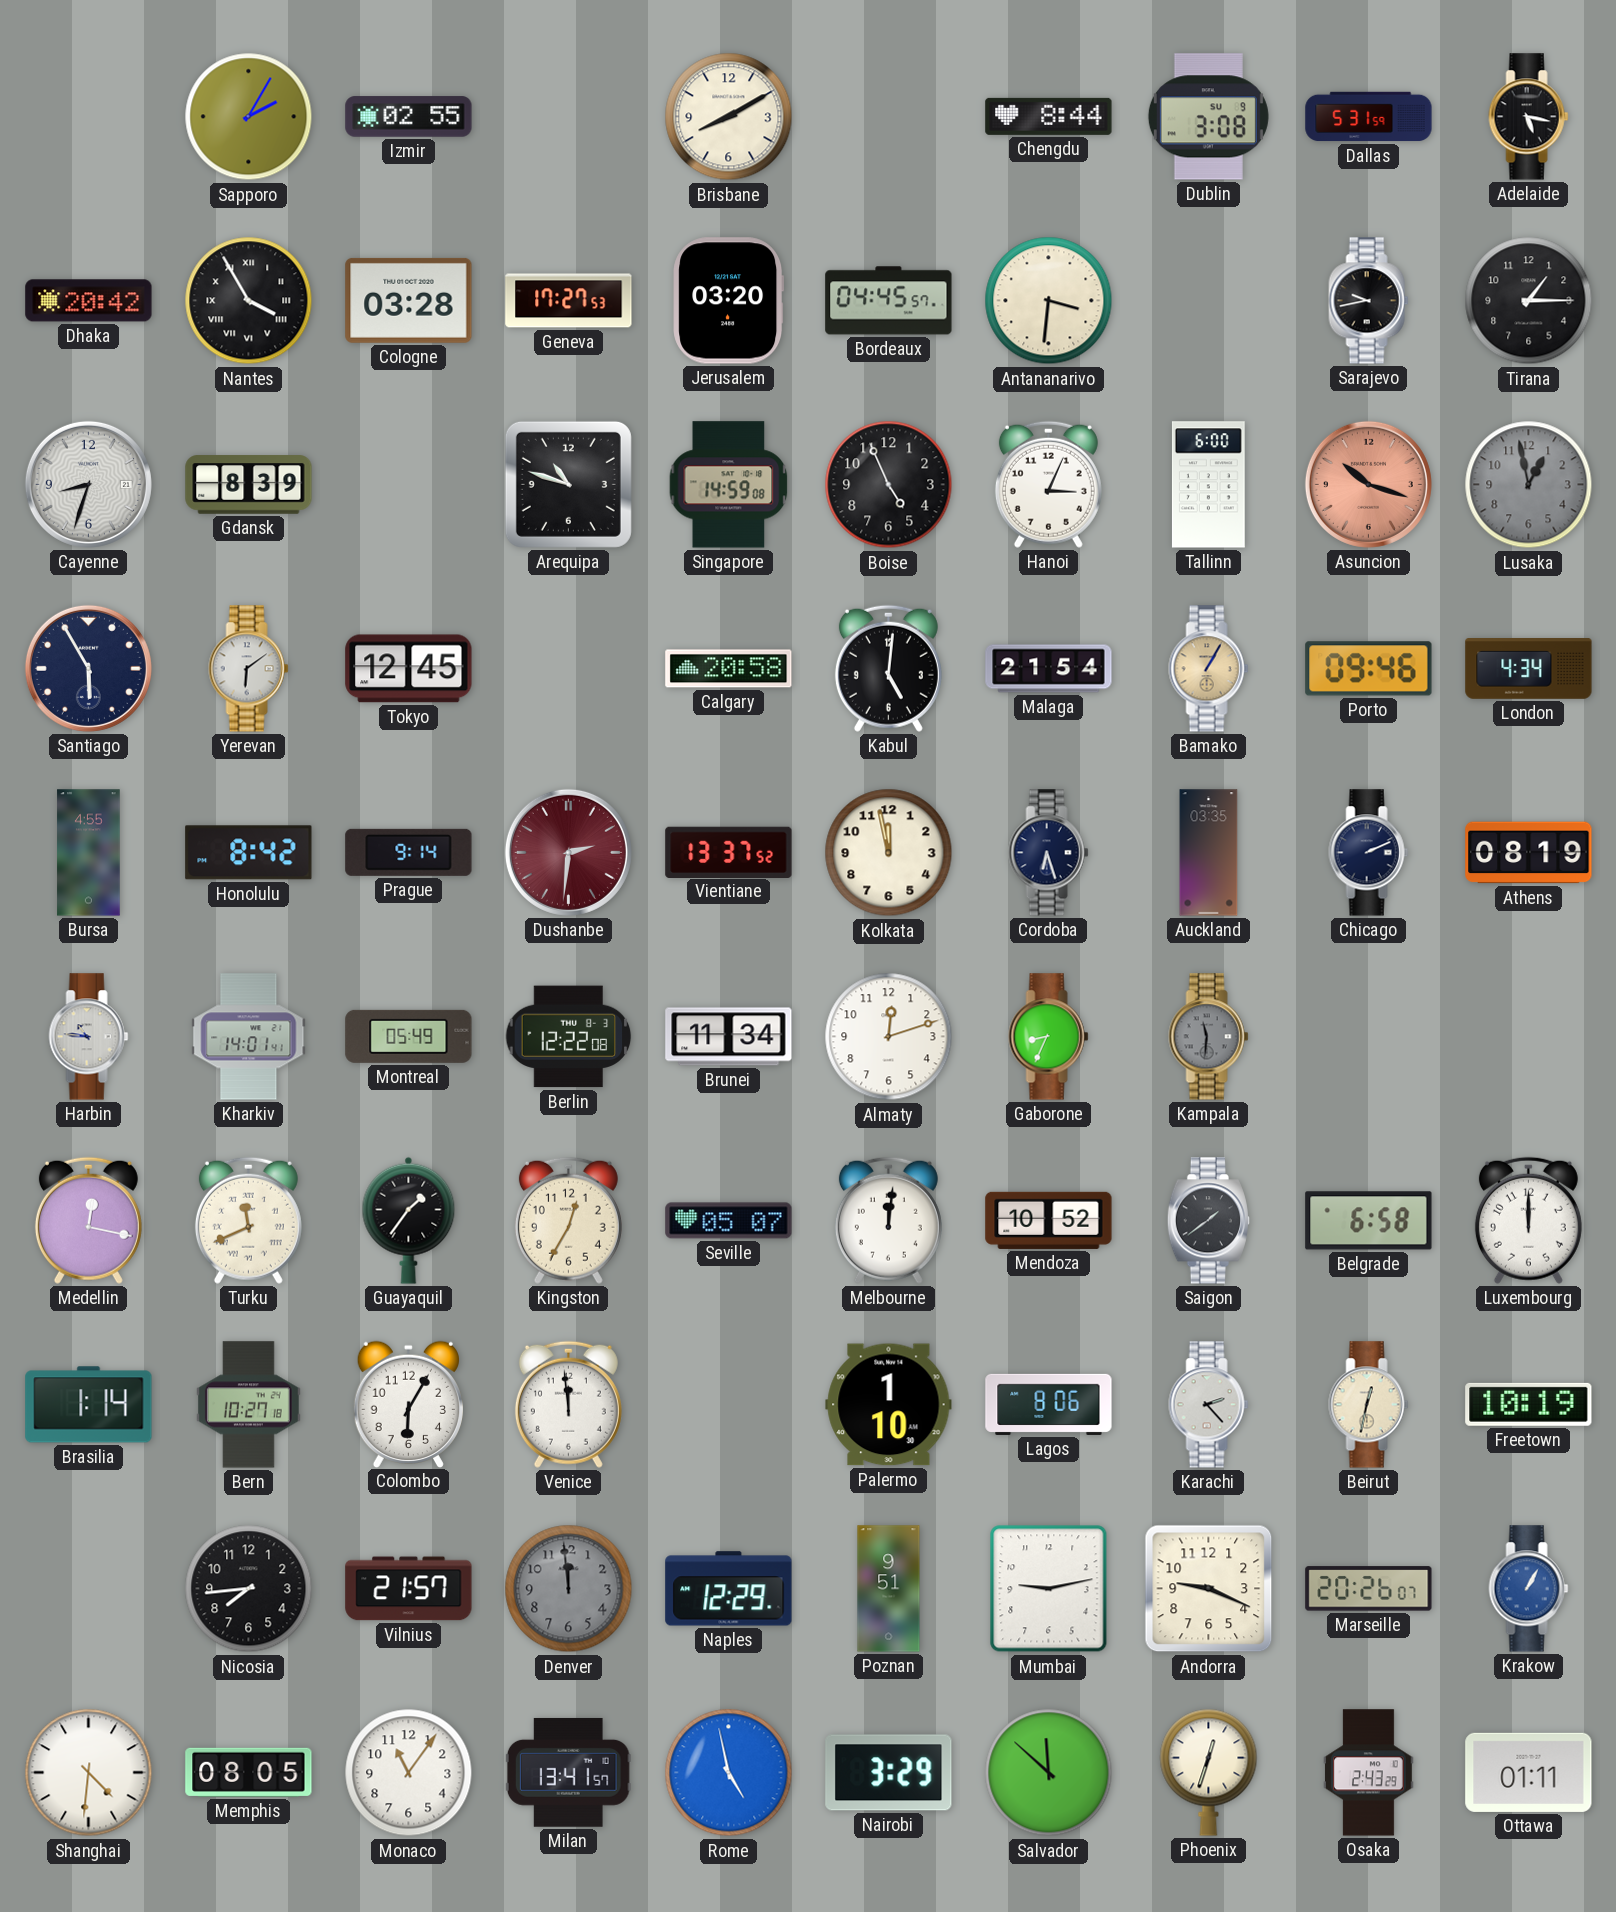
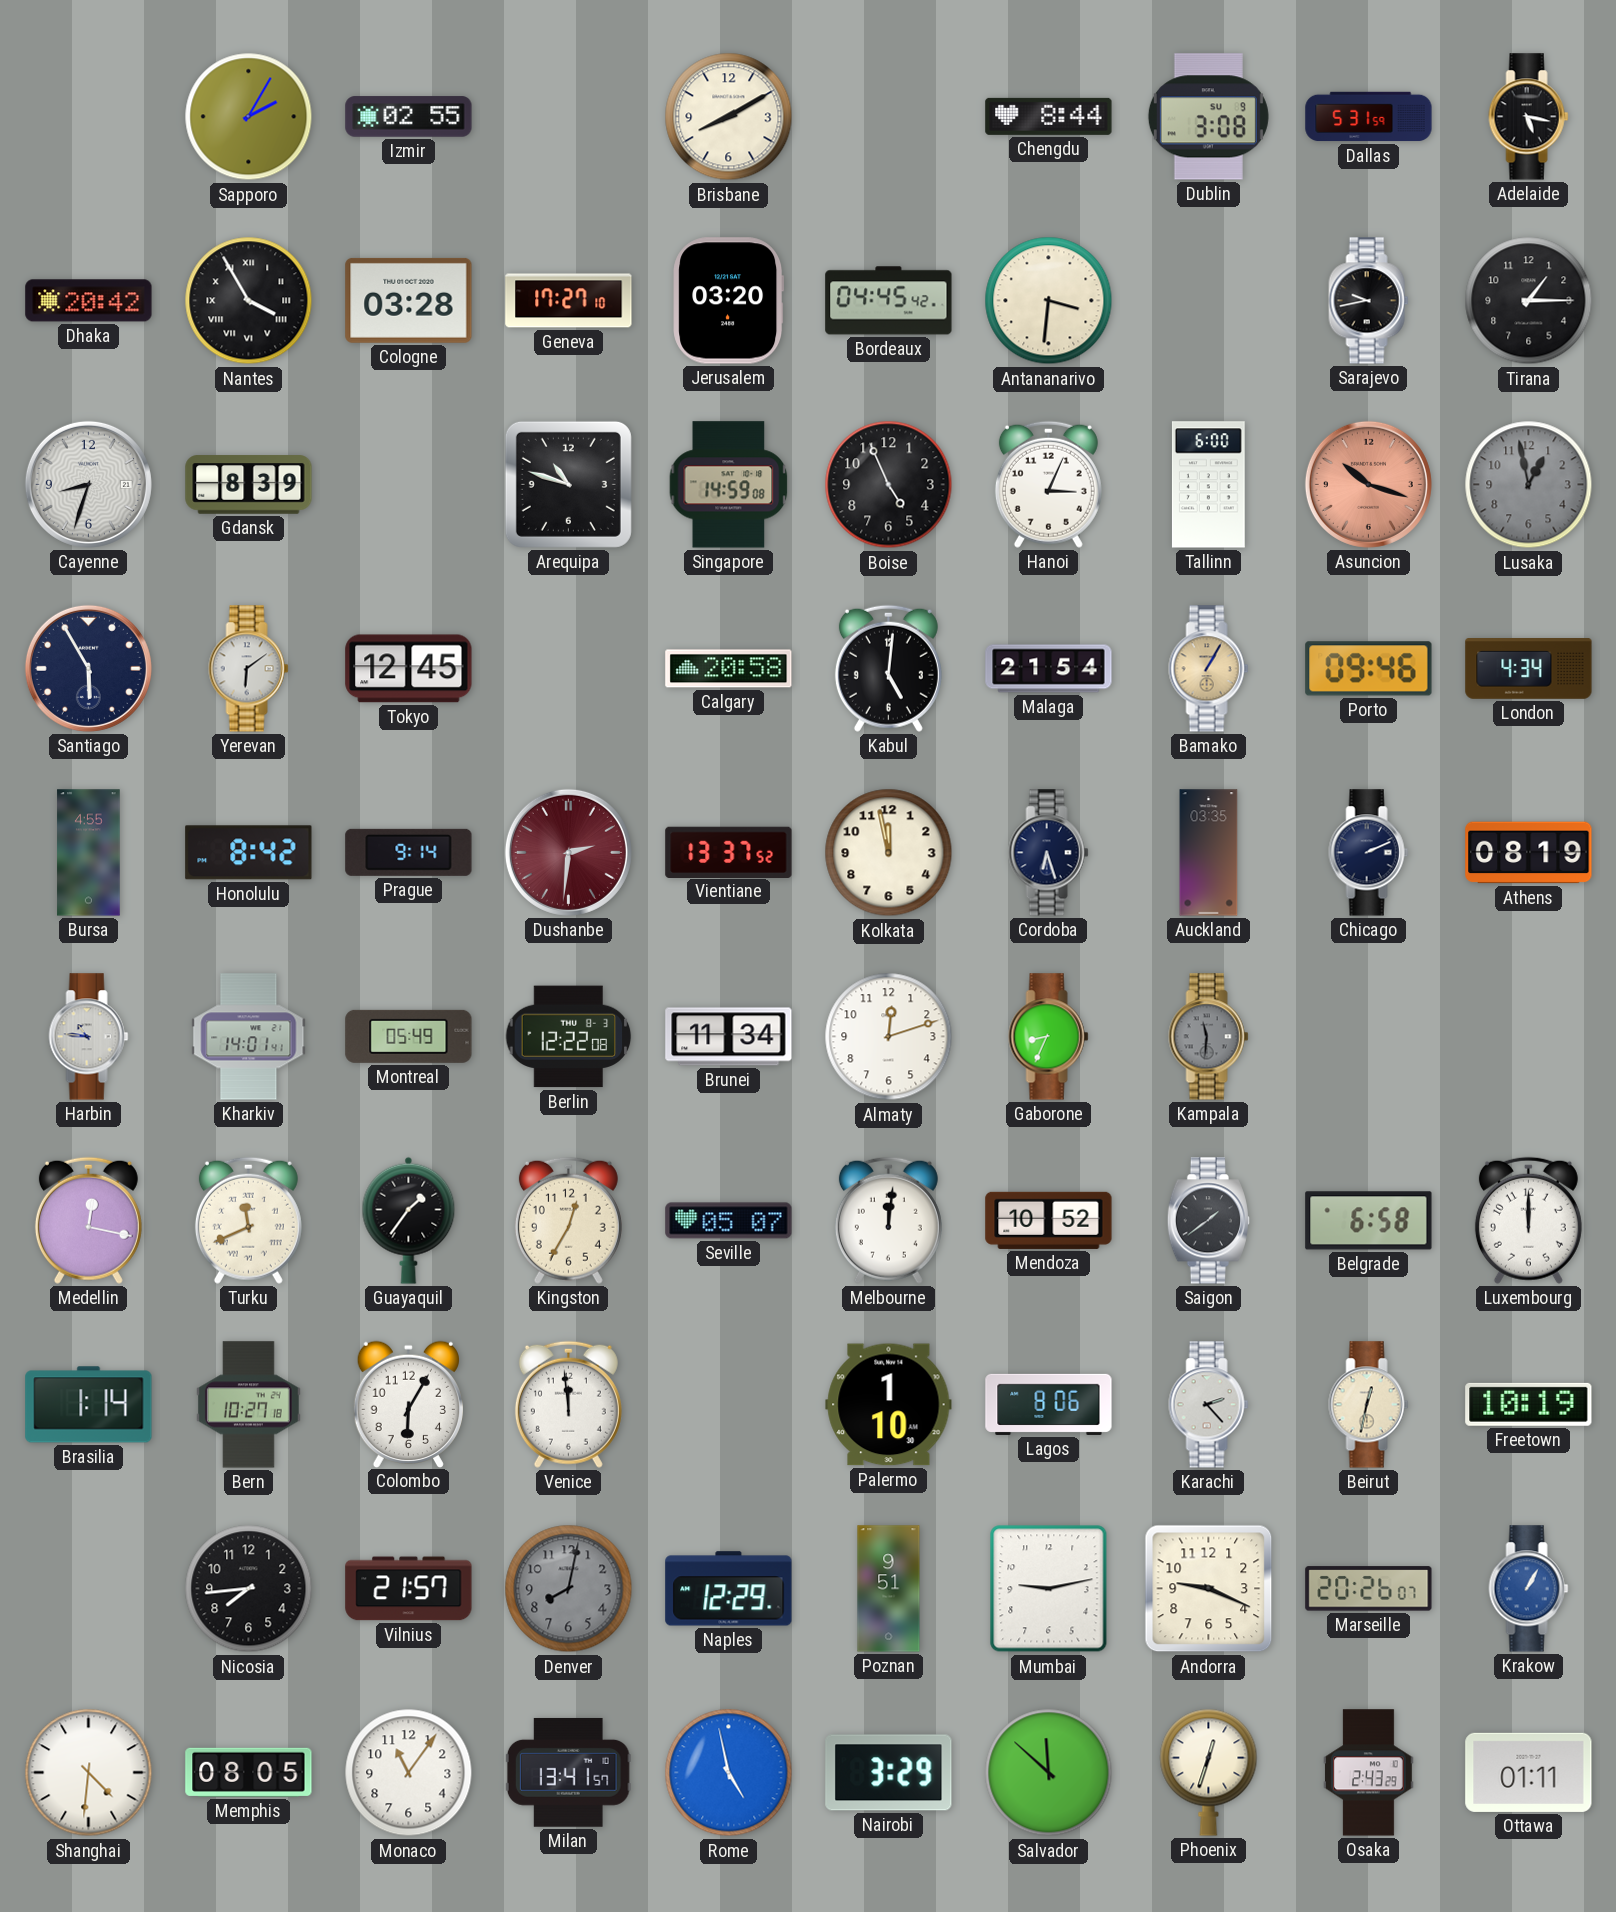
Geneva: 17:27:53 -> 17:27:10 (569, 301)
Bordeaux: 04:45:57 -> 04:45:42 (889, 301)
Denver: 11:59 -> 8:02 (569, 1589)
